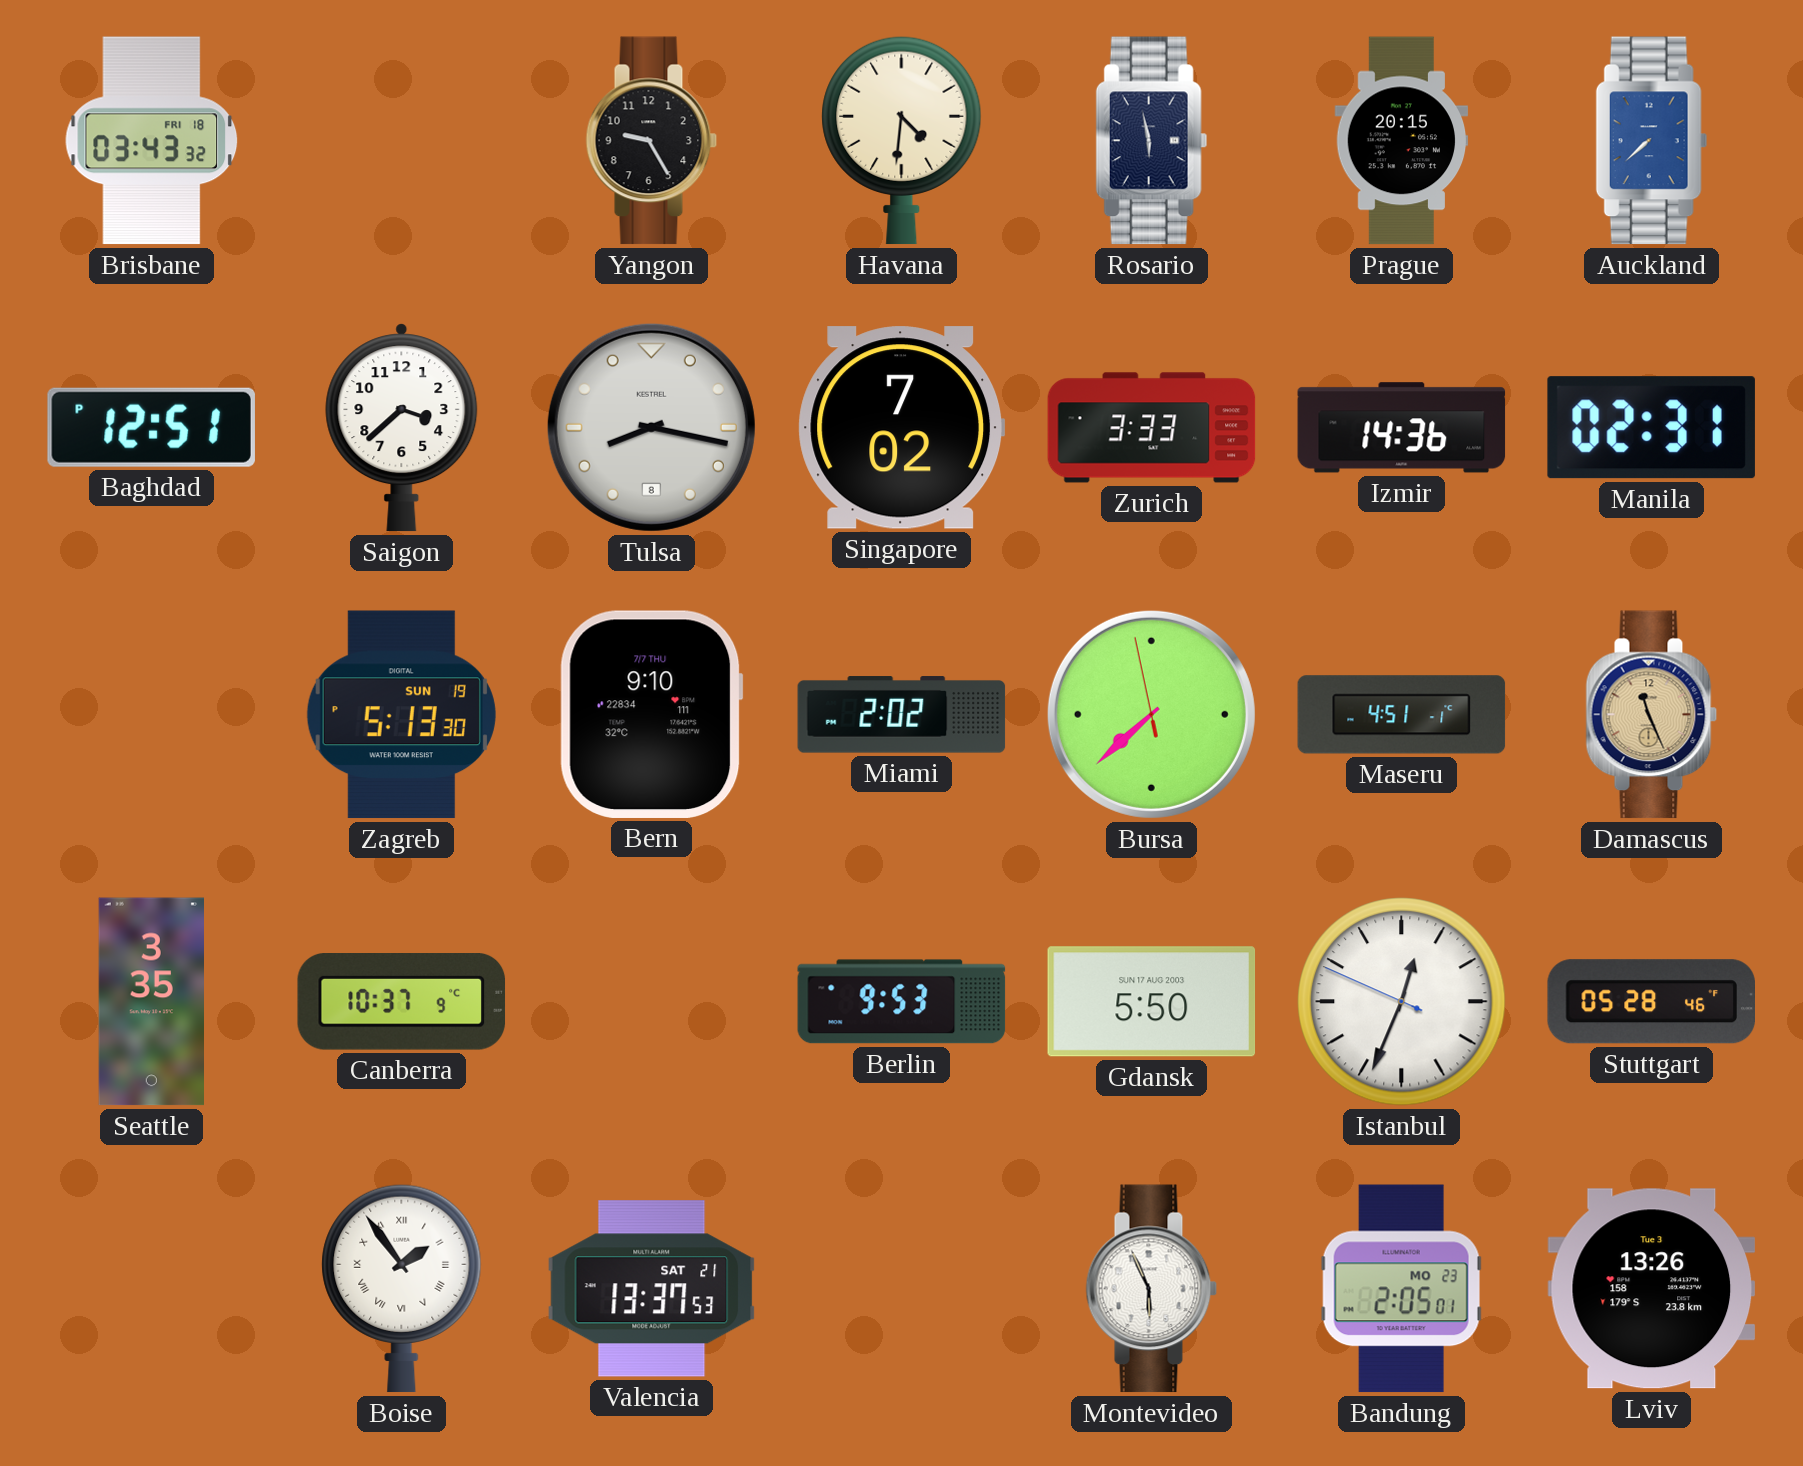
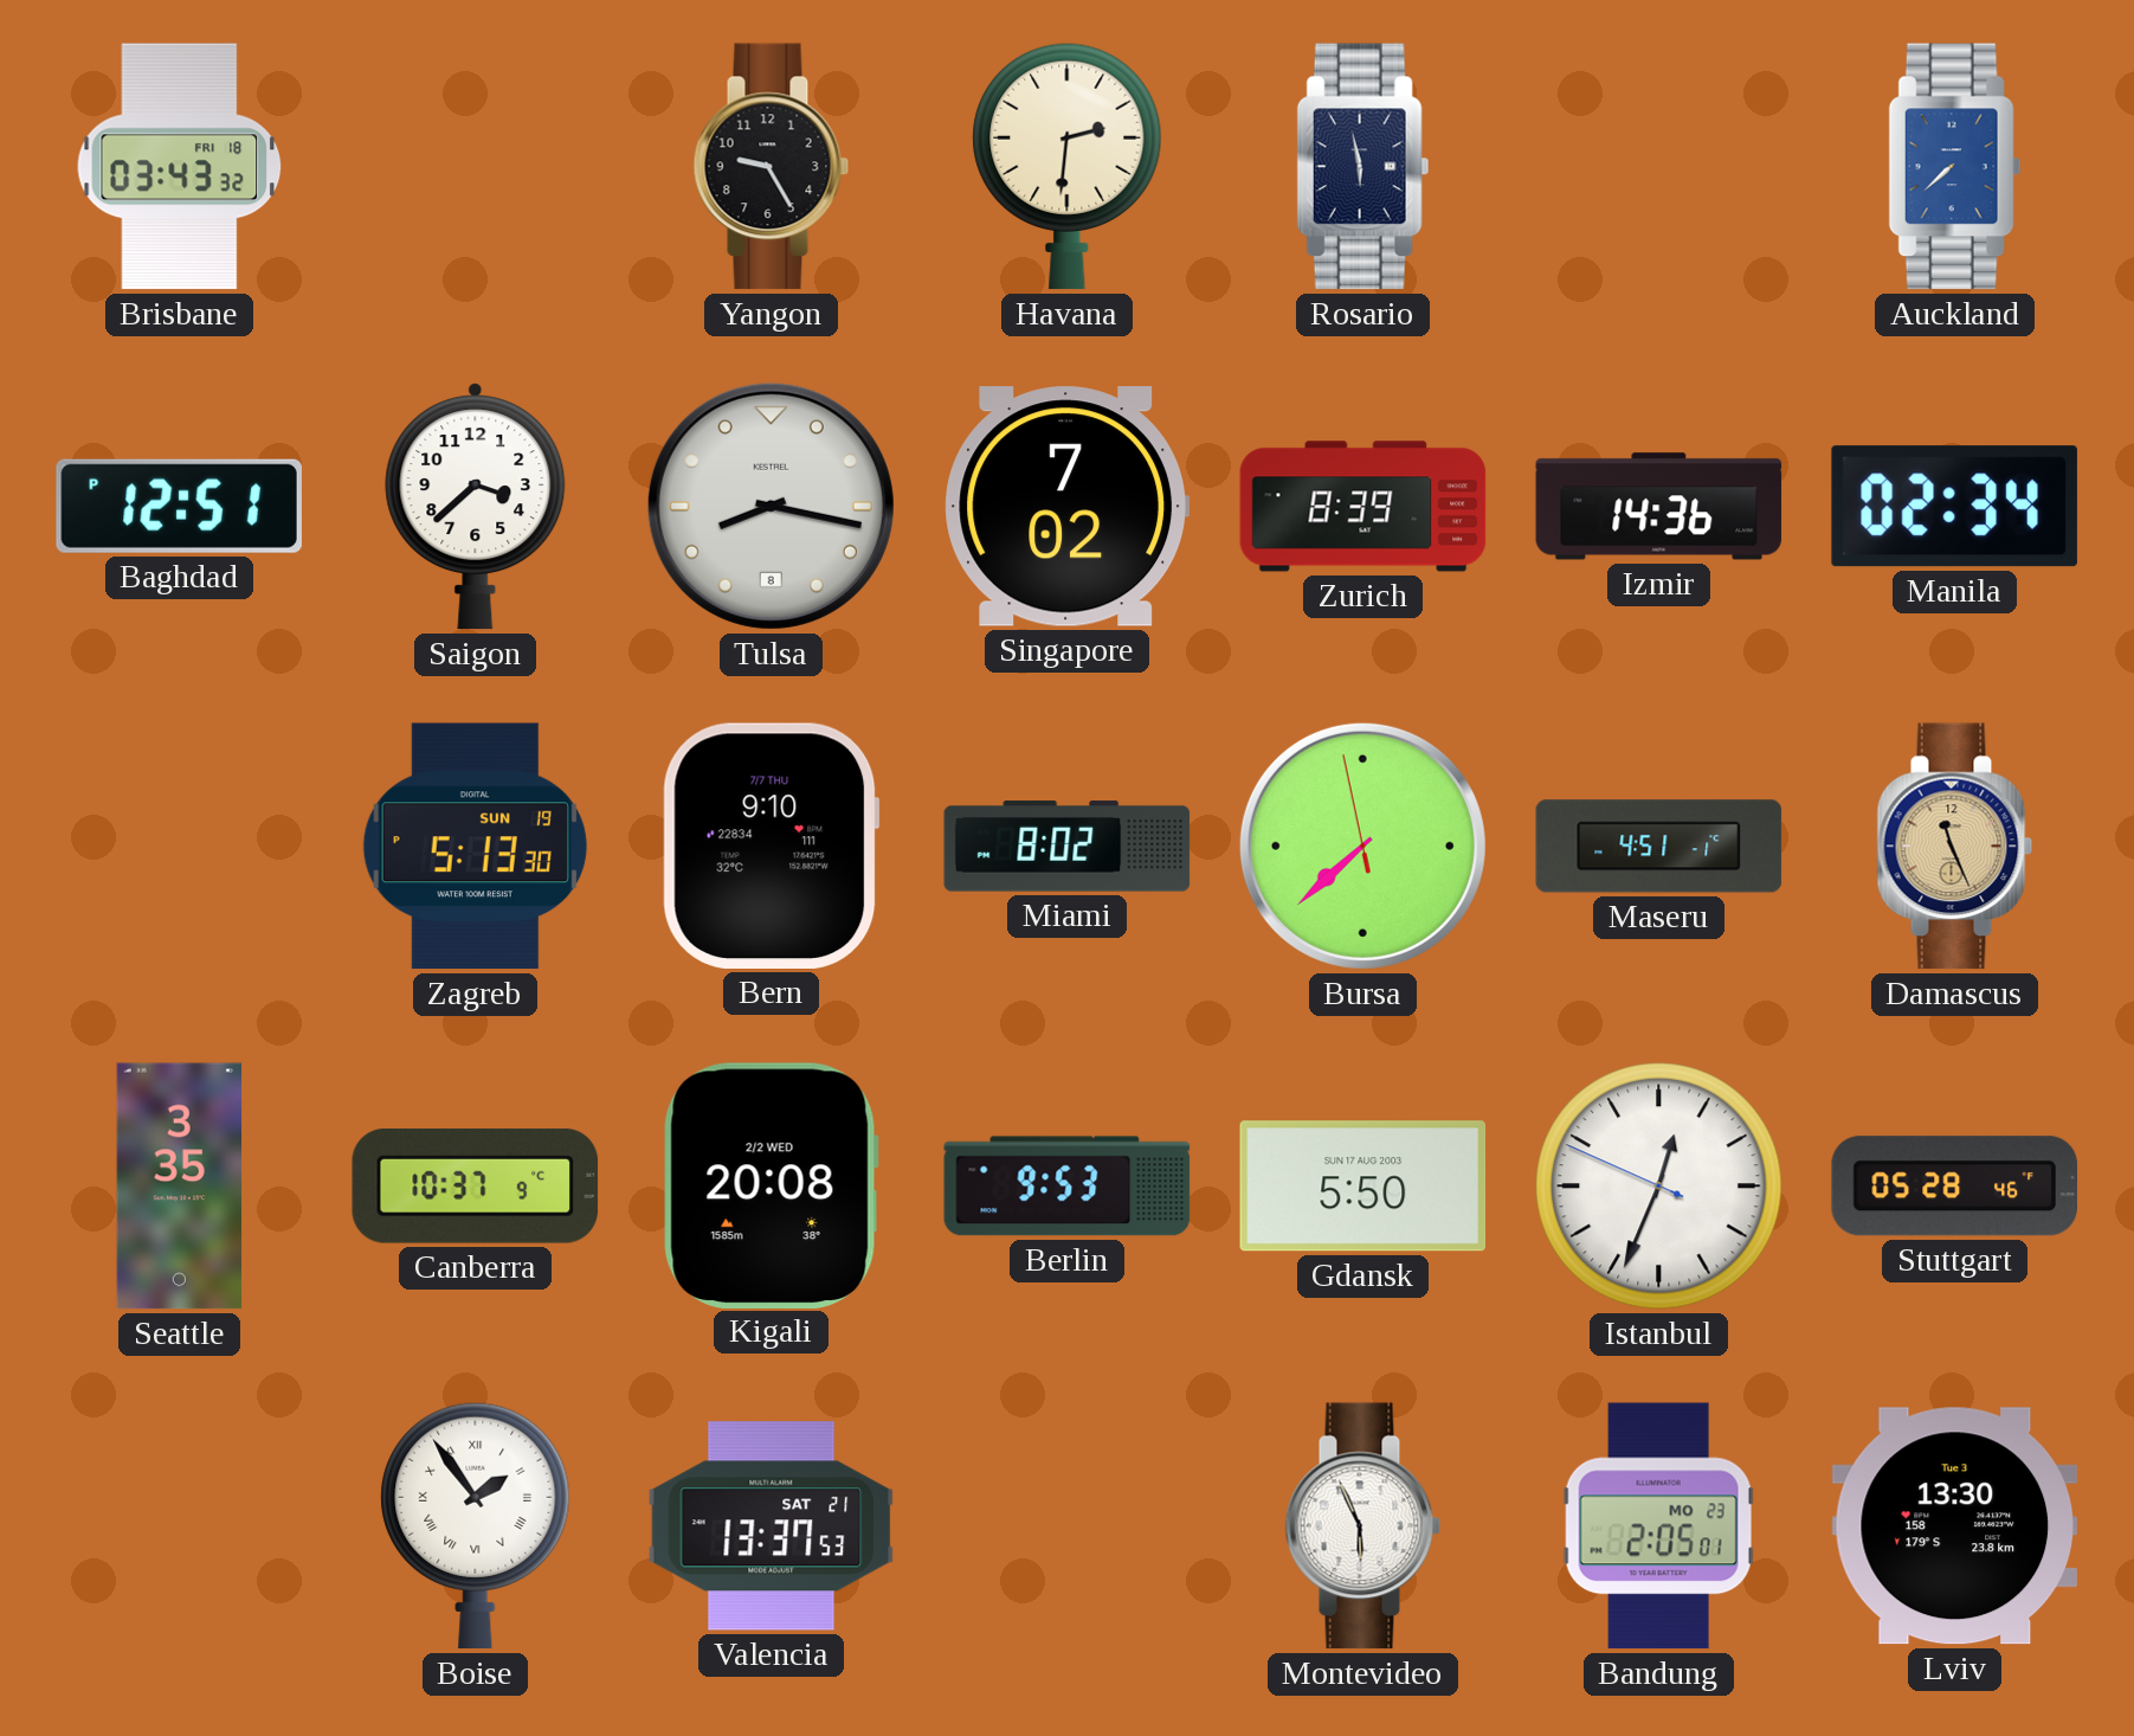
Havana: 4:31 -> 2:31 (1068, 166)
Prague: 20:15 -> none (1402, 141)
Zurich: 3:33 -> 8:39 (1363, 507)
Manila: 02:31 -> 02:34 (1954, 507)
Miami: 2:02 -> 8:02 (1068, 847)
Kigali: none -> 20:08 (771, 1185)
Lviv: 13:26 -> 13:30 (1954, 1526)
